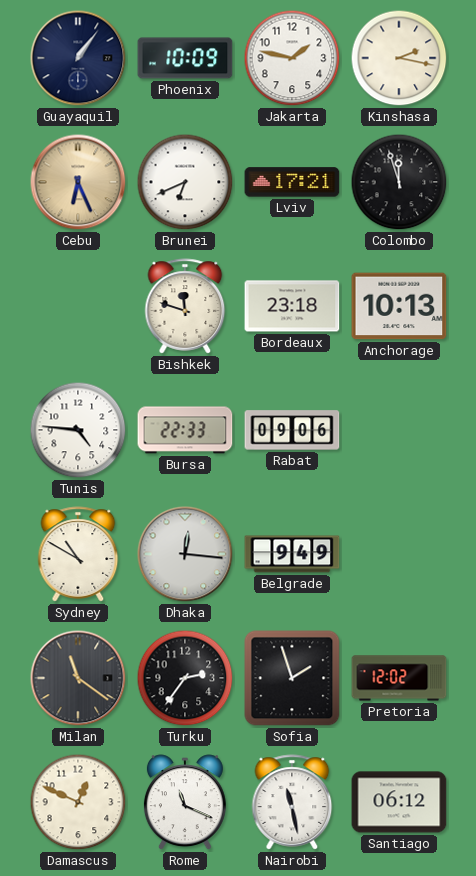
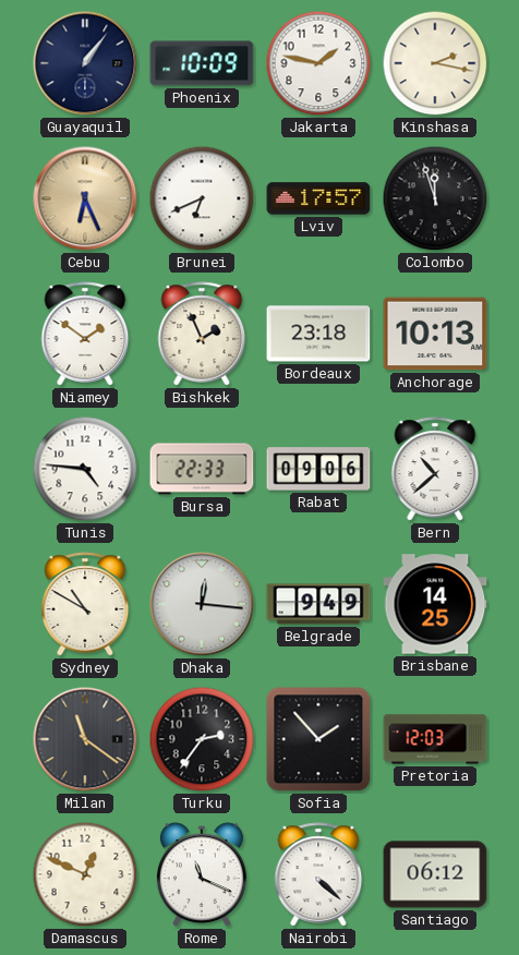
Lviv: 17:21 -> 17:57 (318, 198)
Niamey: none -> 1:51 (85, 334)
Bishkek: 11:48 -> 1:56 (202, 334)
Bern: none -> 10:38 (435, 469)
Brisbane: none -> 14:25 (435, 604)
Sofia: 1:57 -> 1:53 (318, 739)
Pretoria: 12:02 -> 12:03 (435, 739)
Nairobi: 11:28 -> 4:22 (318, 874)
